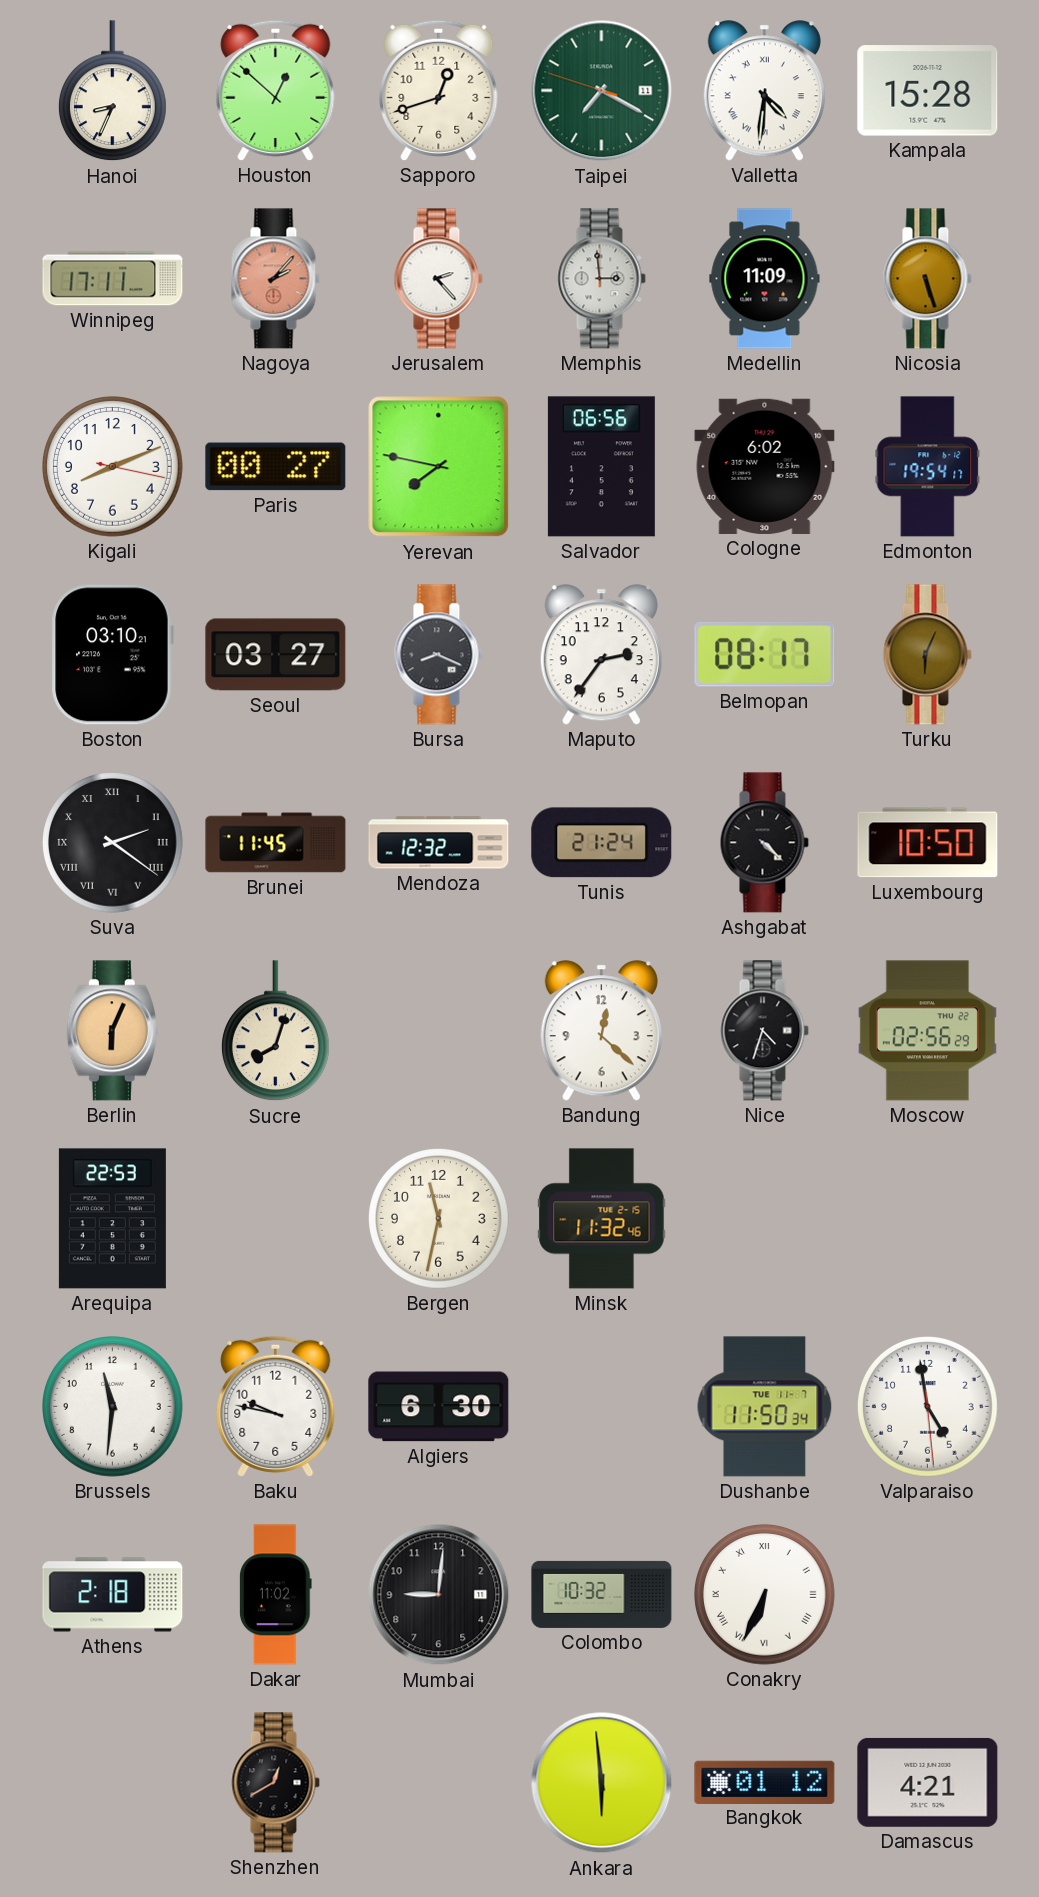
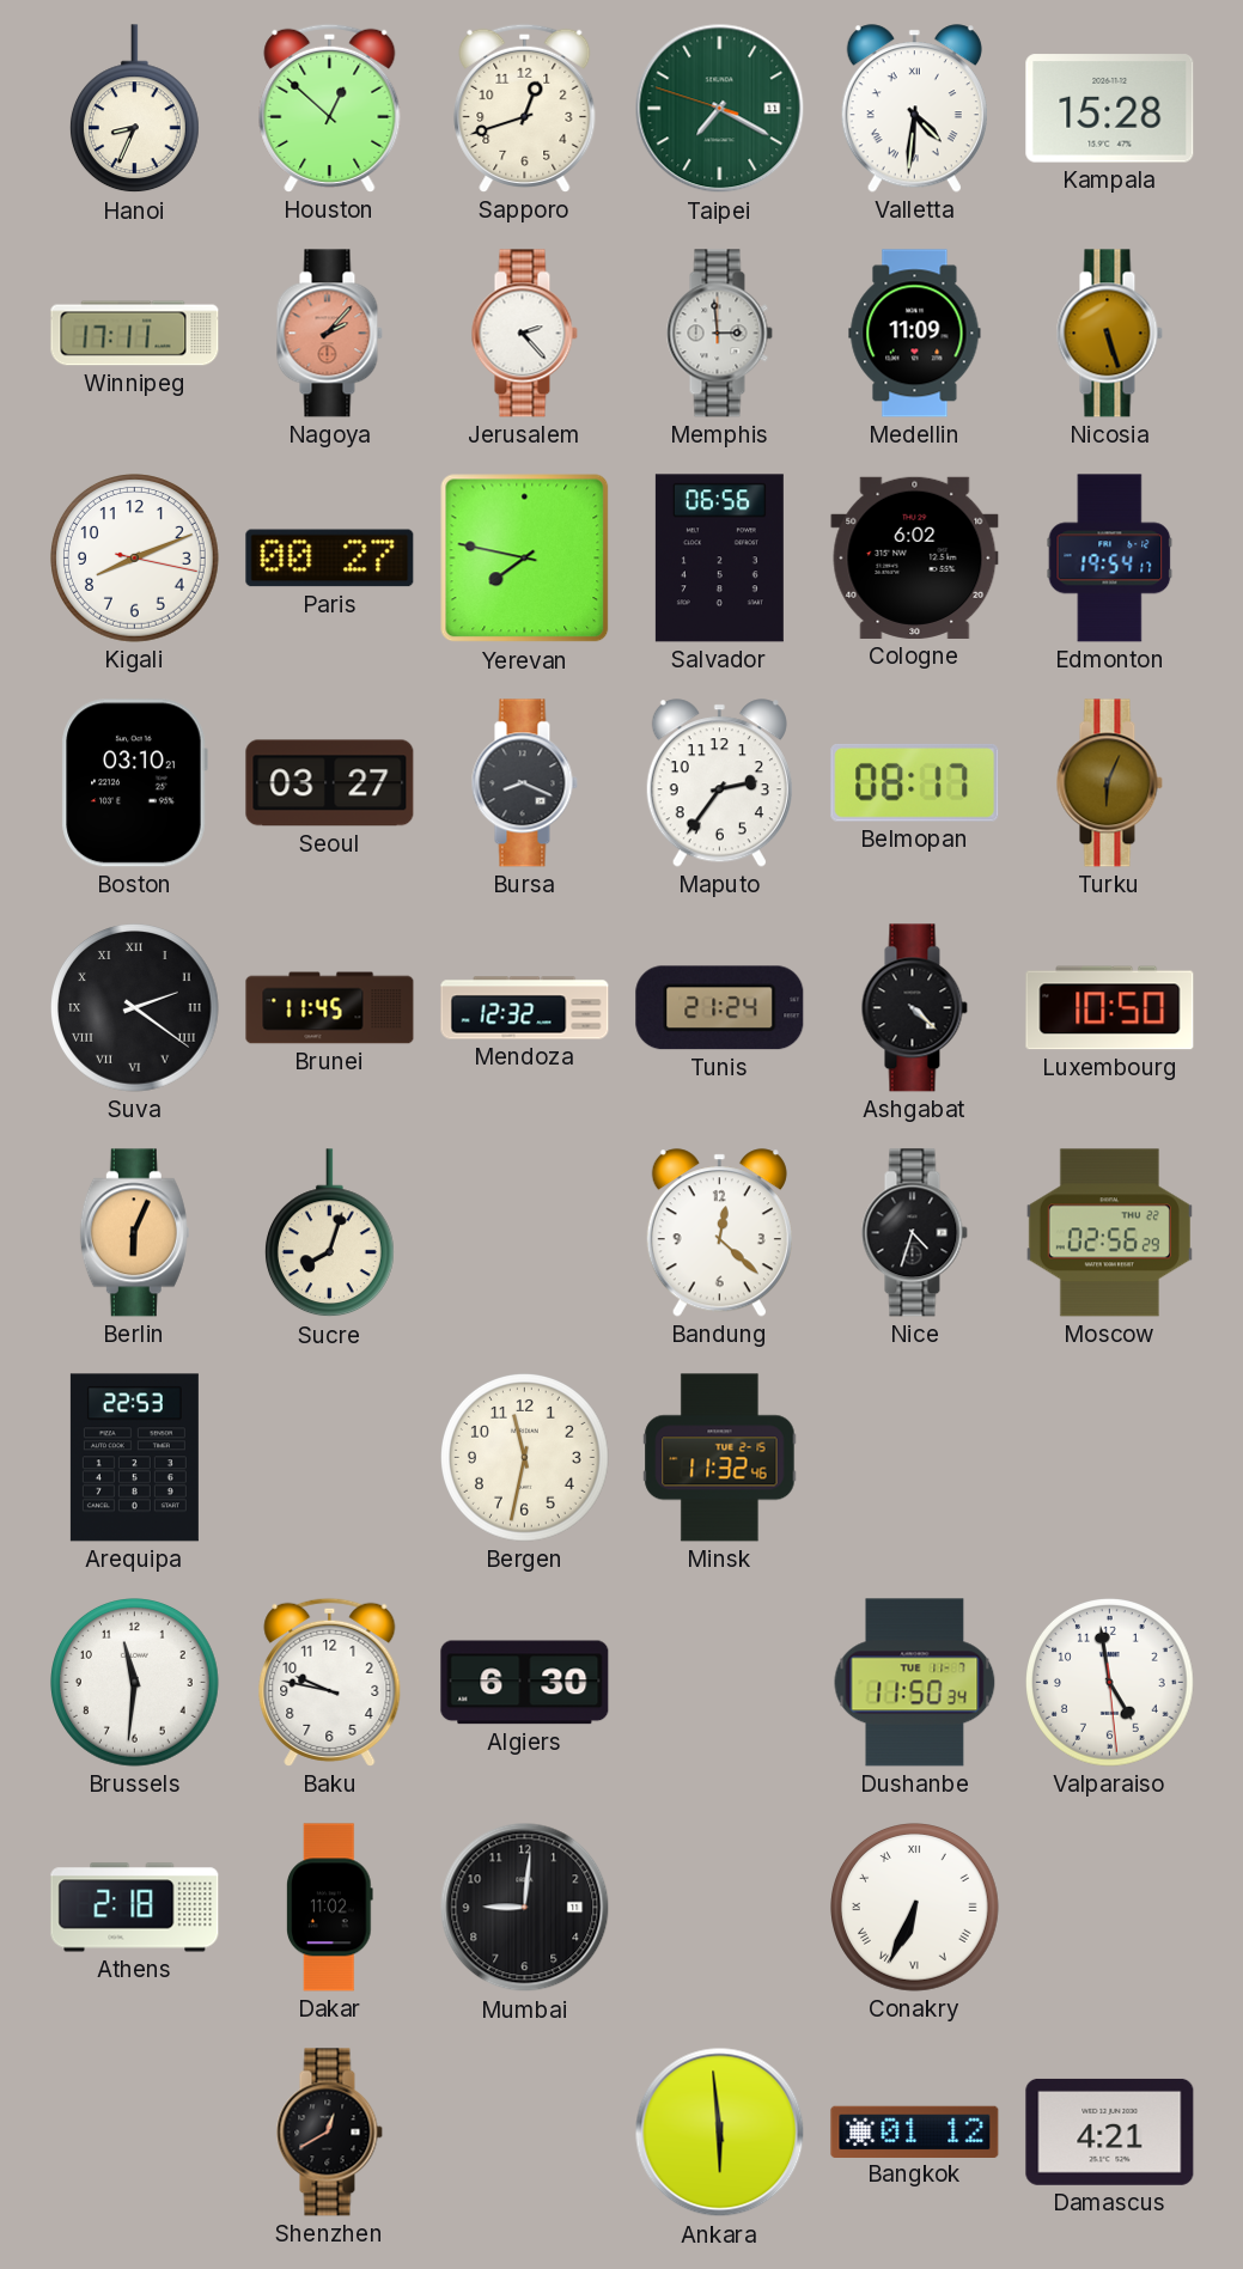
Colombo: 10:32 -> none (602, 1594)
